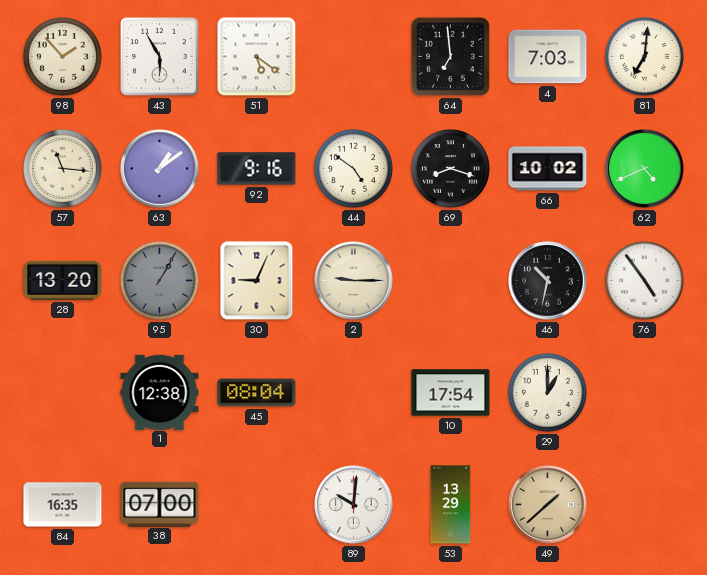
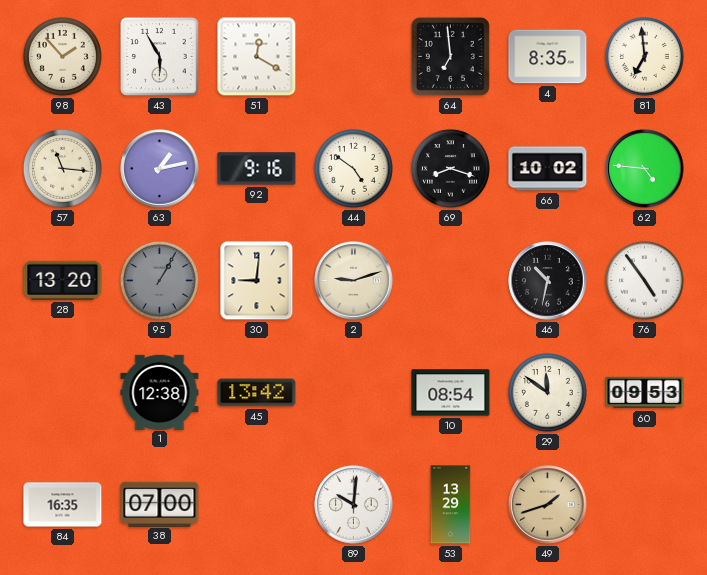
51: 5:21 -> 12:20 (257, 57)
4: 7:03 -> 8:35 (548, 57)
81: 7:01 -> 6:59 (644, 56)
63: 1:09 -> 1:13 (160, 169)
62: 4:41 -> 4:46 (645, 169)
30: 9:04 -> 9:01 (257, 281)
2: 9:15 -> 9:12 (354, 281)
45: 08:04 -> 13:42 (257, 393)
10: 17:54 -> 08:54 (451, 393)
29: 1:00 -> 11:51 (547, 392)
60: none -> 09:53 (645, 393)
49: 1:38 -> 1:42 (548, 505)
